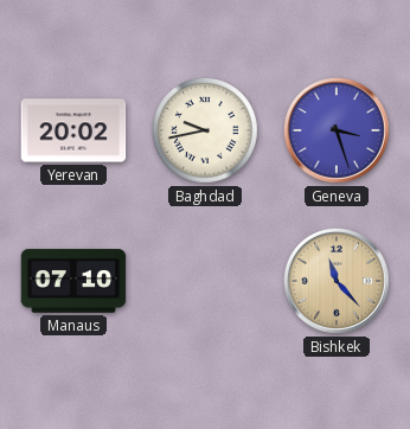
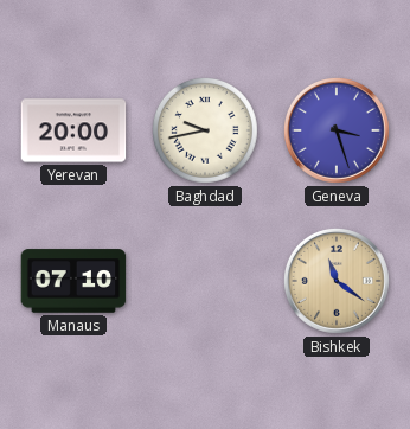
Yerevan: 20:02 -> 20:00 (73, 130)
Bishkek: 11:23 -> 11:21 (337, 281)
